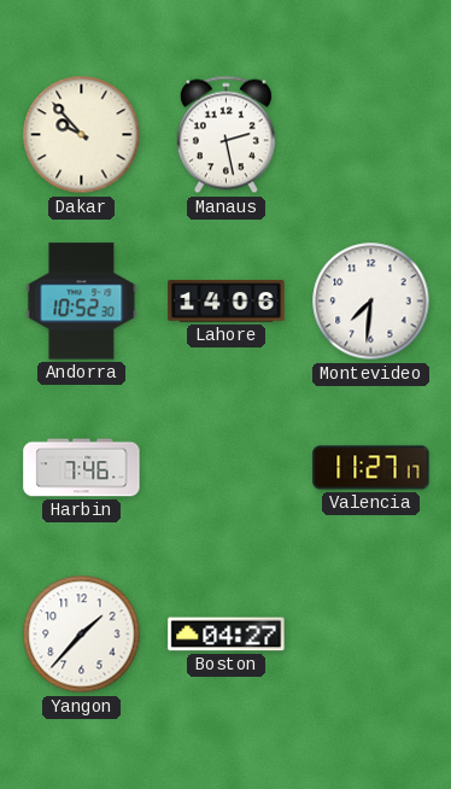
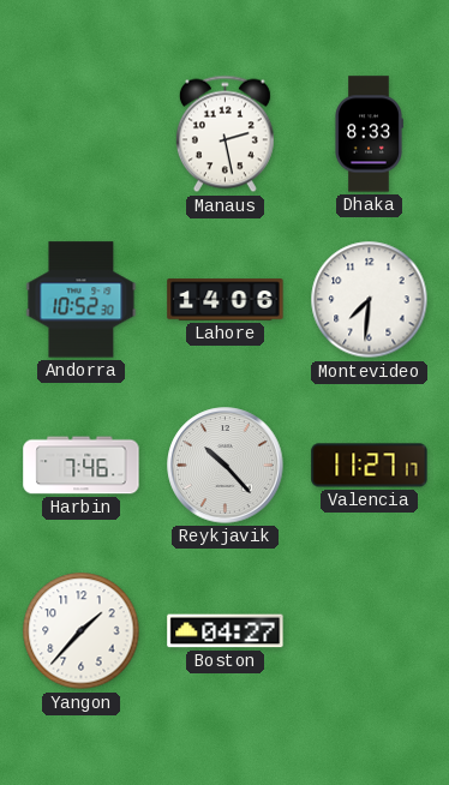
Dakar: 9:53 -> none (82, 135)
Dhaka: none -> 8:33 (369, 134)
Reykjavik: none -> 10:23 (226, 466)
